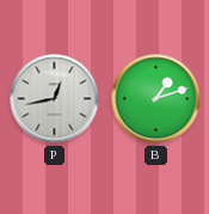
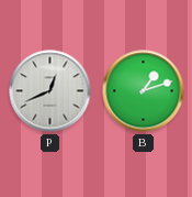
P: 12:43 -> 12:41 (50, 91)
